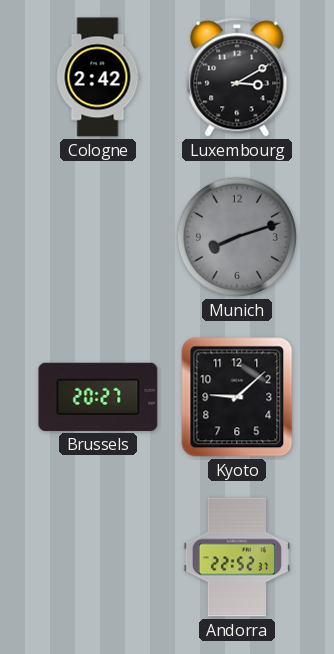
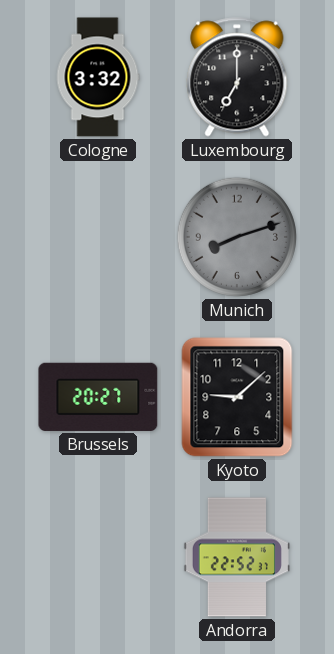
Cologne: 2:42 -> 3:32 (98, 77)
Luxembourg: 3:10 -> 7:00 (237, 77)
